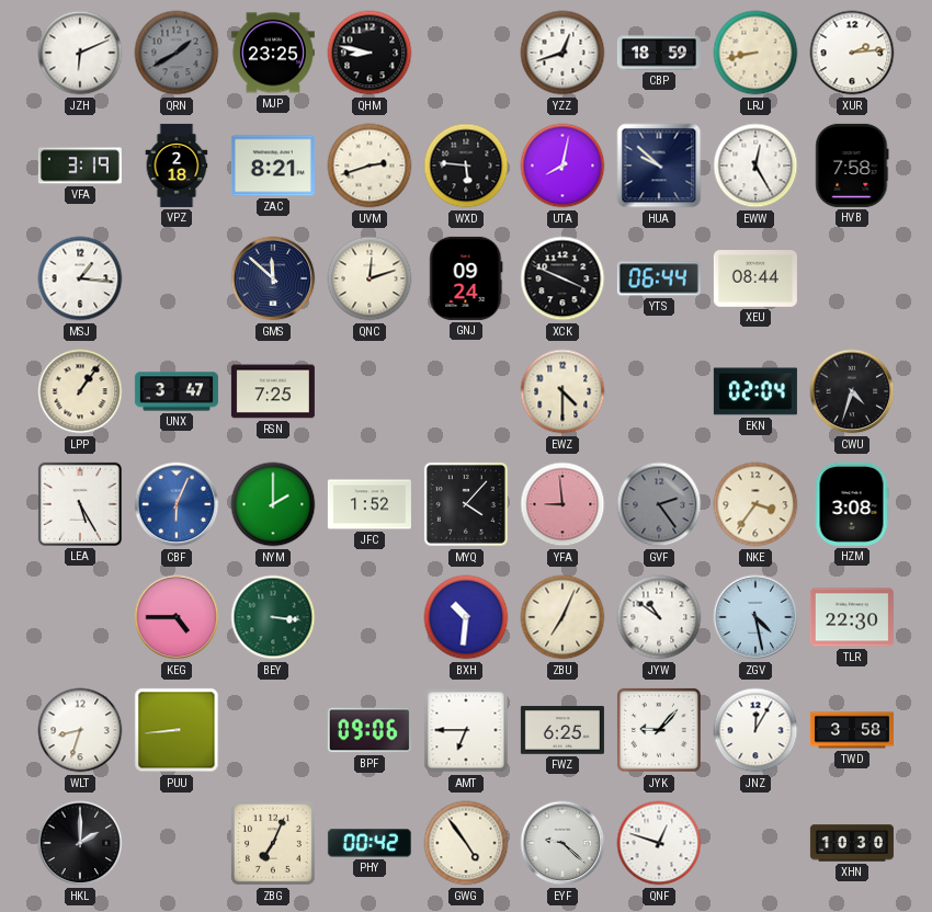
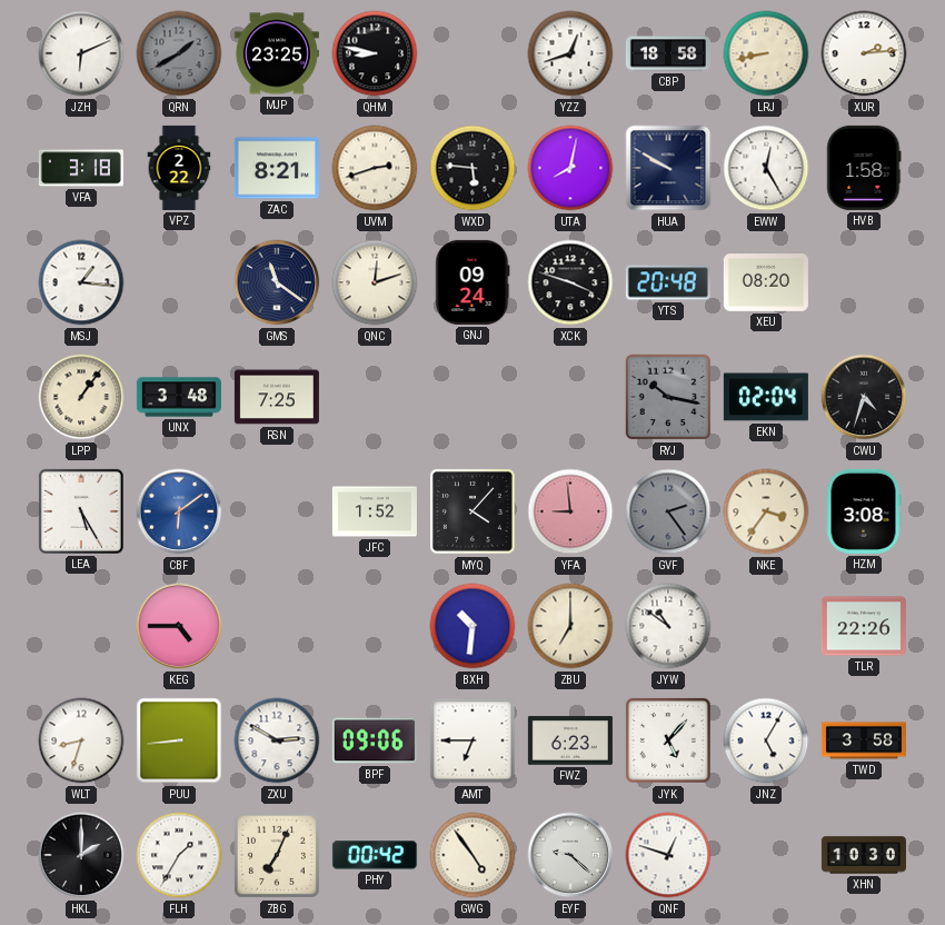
CBP: 18:59 -> 18:58 (668, 53)
VFA: 3:19 -> 3:18 (81, 168)
VPZ: 2:18 -> 2:22 (179, 168)
HUA: 9:52 -> 9:50 (668, 168)
HVB: 7:58 -> 1:58 (864, 168)
GMS: 11:52 -> 11:21 (277, 282)
XCK: 3:49 -> 3:48 (570, 282)
YTS: 06:44 -> 20:48 (668, 282)
XEU: 08:44 -> 08:20 (766, 282)
UNX: 3:47 -> 3:48 (179, 397)
EWZ: 4:30 -> none (562, 391)
RYJ: none -> 10:17 (668, 397)
CBF: 6:04 -> 6:09 (179, 511)
NYM: 2:00 -> none (273, 504)
BEY: 3:16 -> none (273, 617)
ZBU: 7:04 -> 7:00 (570, 626)
ZGV: 4:28 -> none (755, 617)
TLR: 22:30 -> 22:26 (864, 626)
ZXU: none -> 2:50 (277, 740)
FWZ: 6:25 -> 6:23 (570, 740)
JYK: 9:07 -> 5:07 (668, 740)
JNZ: 12:05 -> 5:05 (766, 740)
FLH: none -> 1:35 (179, 855)
